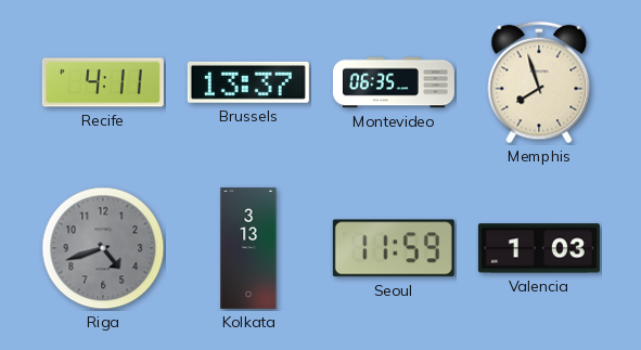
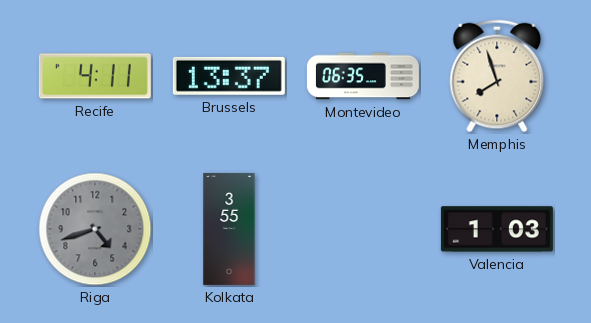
Kolkata: 3:13 -> 3:55 (229, 229)
Seoul: 11:59 -> none (394, 248)
